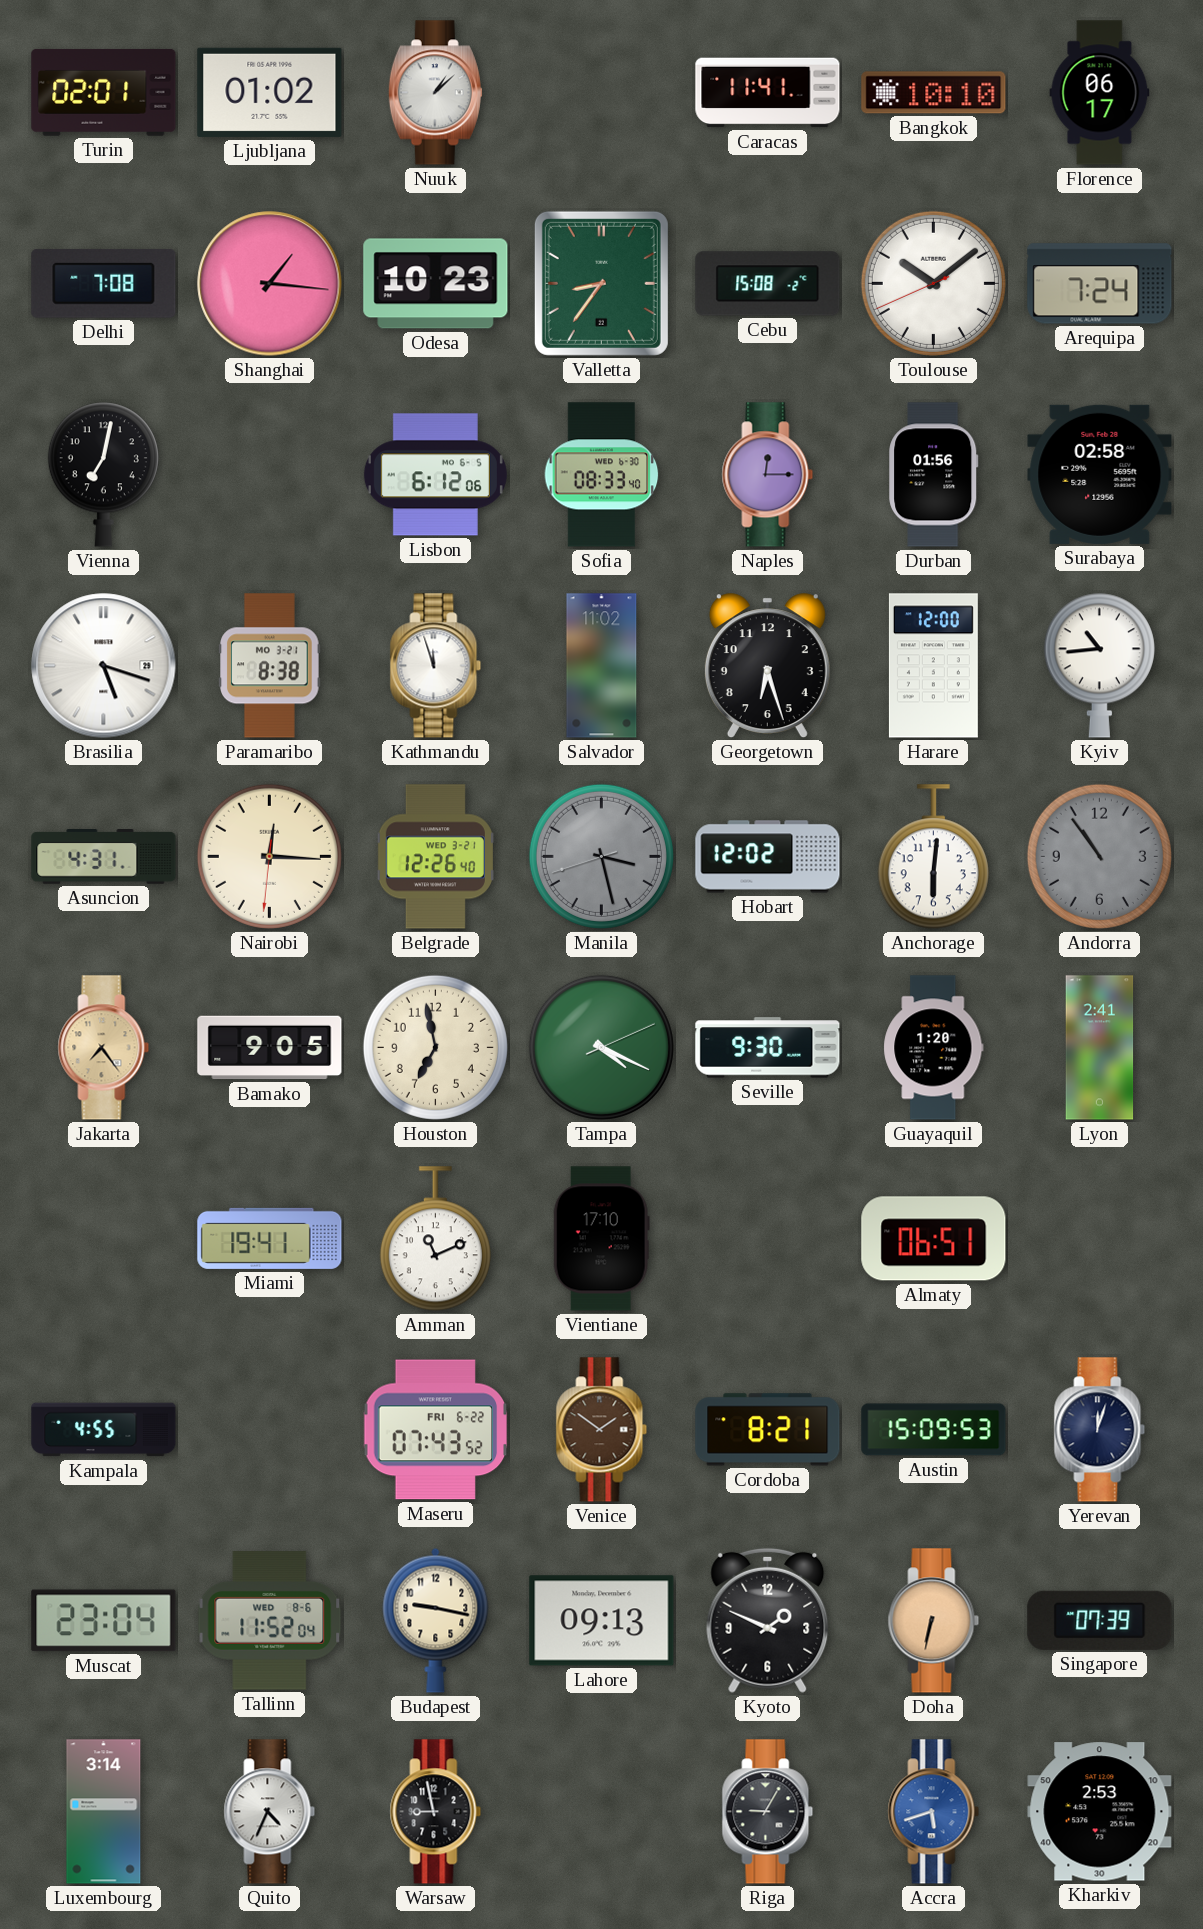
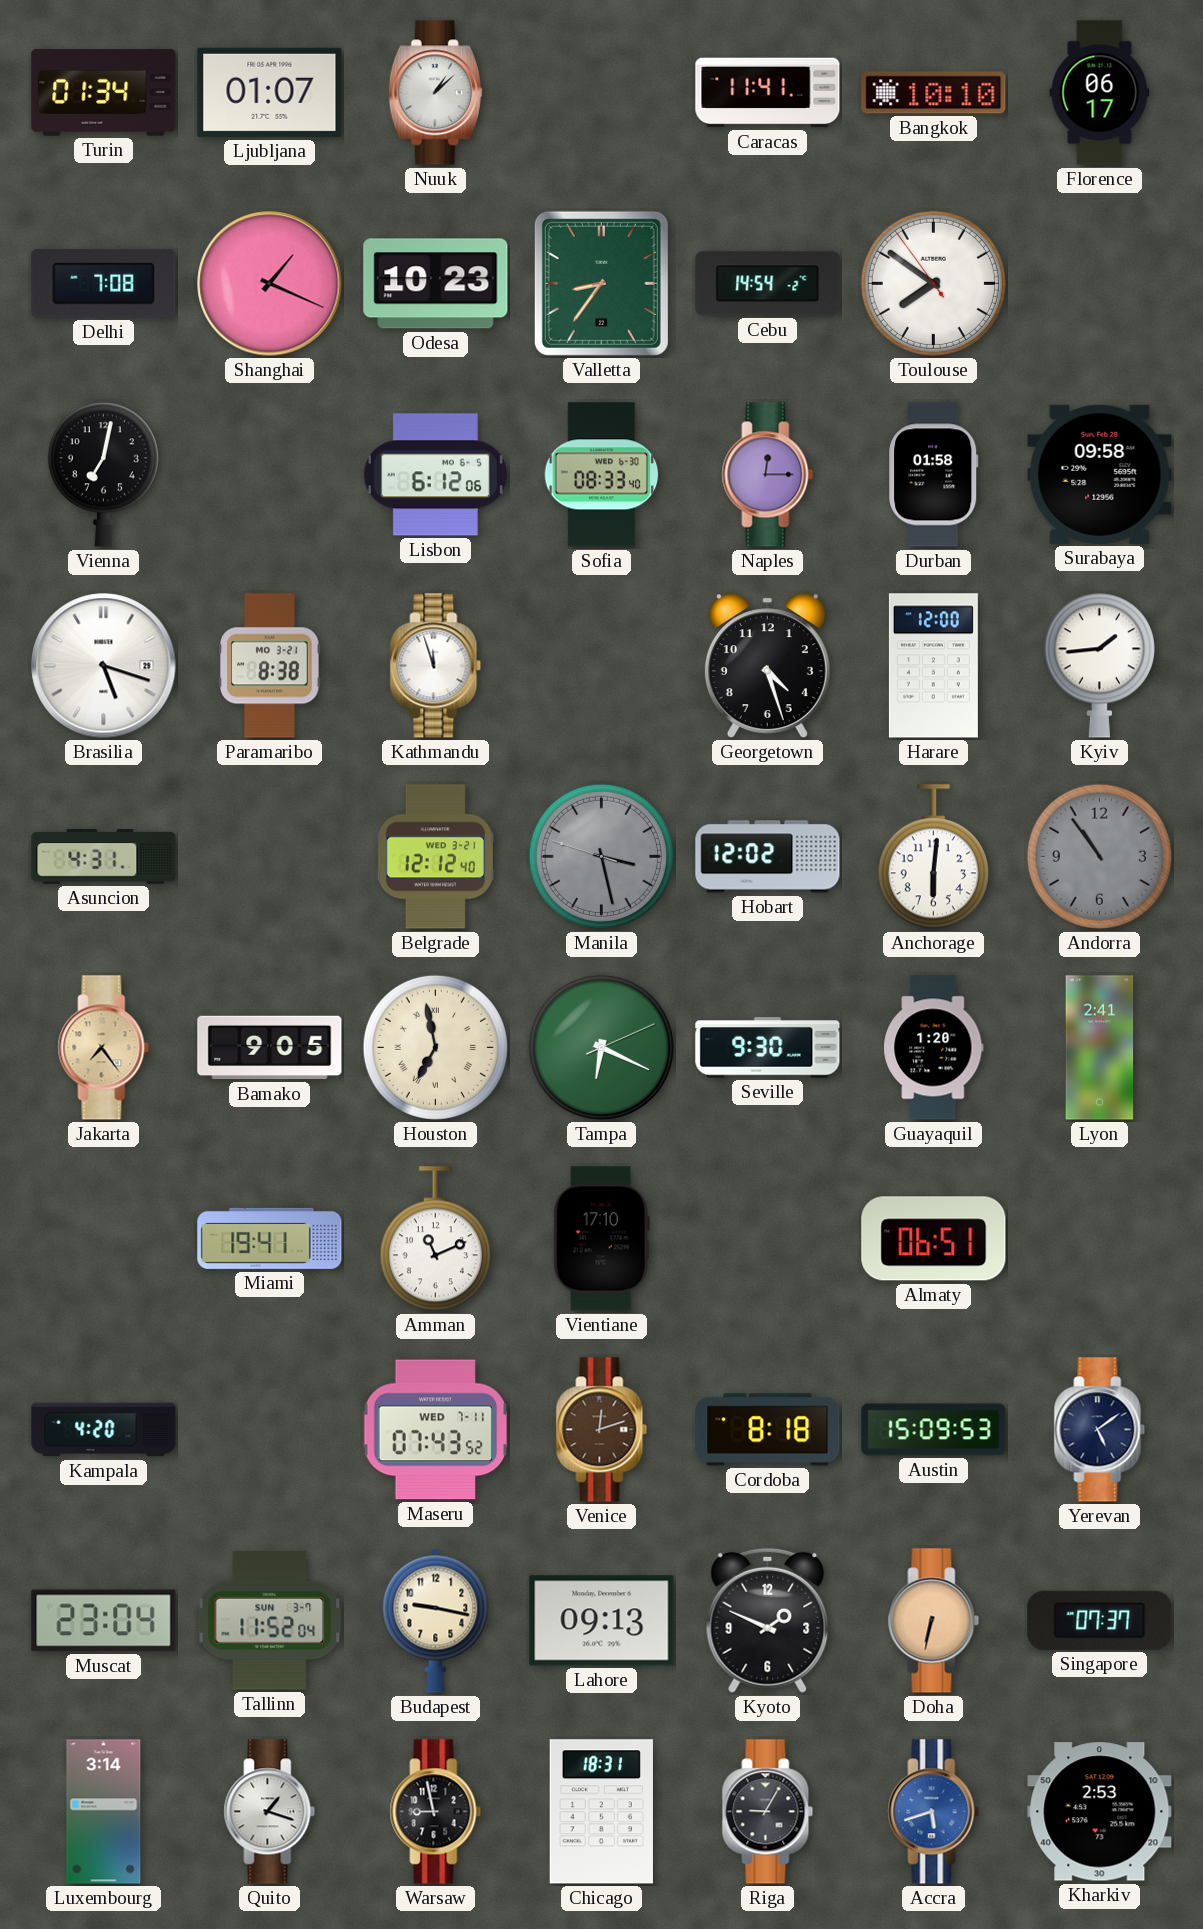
Turin: 02:01 -> 01:34 (104, 92)
Ljubljana: 01:02 -> 01:07 (270, 92)
Shanghai: 1:16 -> 1:19 (270, 284)
Cebu: 15:08 -> 14:54 (768, 284)
Toulouse: 10:08 -> 7:50 (933, 283)
Arequipa: 7:24 -> none (1100, 284)
Durban: 01:56 -> 01:58 (934, 475)
Surabaya: 02:58 -> 09:58 (1100, 474)
Salvador: 11:02 -> none (602, 666)
Georgetown: 6:27 -> 4:27 (767, 666)
Kyiv: 10:44 -> 1:44 (1099, 665)
Nairobi: 12:15 -> none (269, 856)
Belgrade: 12:26 -> 12:12 (435, 857)
Manila: 3:27:42 -> 3:27:48 (601, 856)
Houston numerals: Arabic -> Roman (435, 1047)
Tampa: 4:19 -> 6:19 (601, 1047)
Kampala: 4:55 -> 4:20 (104, 1430)
Maseru date: FRI 6-22 -> WED 7-11 (436, 1430)
Venice: 1:51 -> 12:12 (602, 1430)
Cordoba: 8:21 -> 8:18 (768, 1430)
Yerevan: 12:03 -> 5:09 (1100, 1430)
Tallinn date: WED 8-6 -> SUN 3-7 (270, 1621)
Singapore: 07:39 -> 07:37 (1100, 1620)
Quito: 4:34 -> 1:18 (270, 1812)
Chicago: none -> 18:31 (601, 1812)
